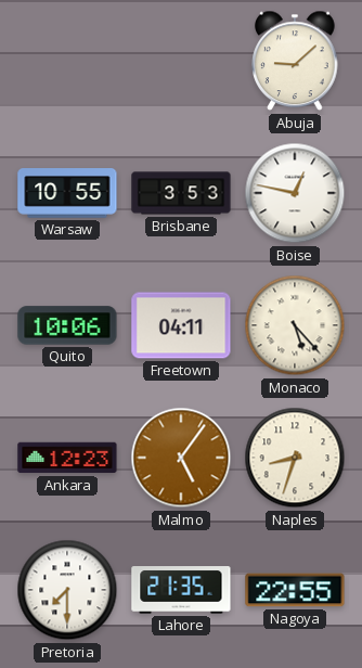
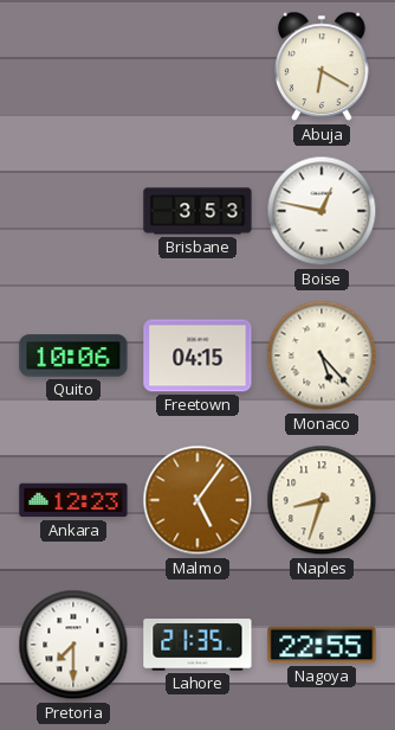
Abuja: 9:08 -> 6:20 (322, 66)
Warsaw: 10:55 -> none (67, 193)
Freetown: 04:11 -> 04:15 (197, 356)
